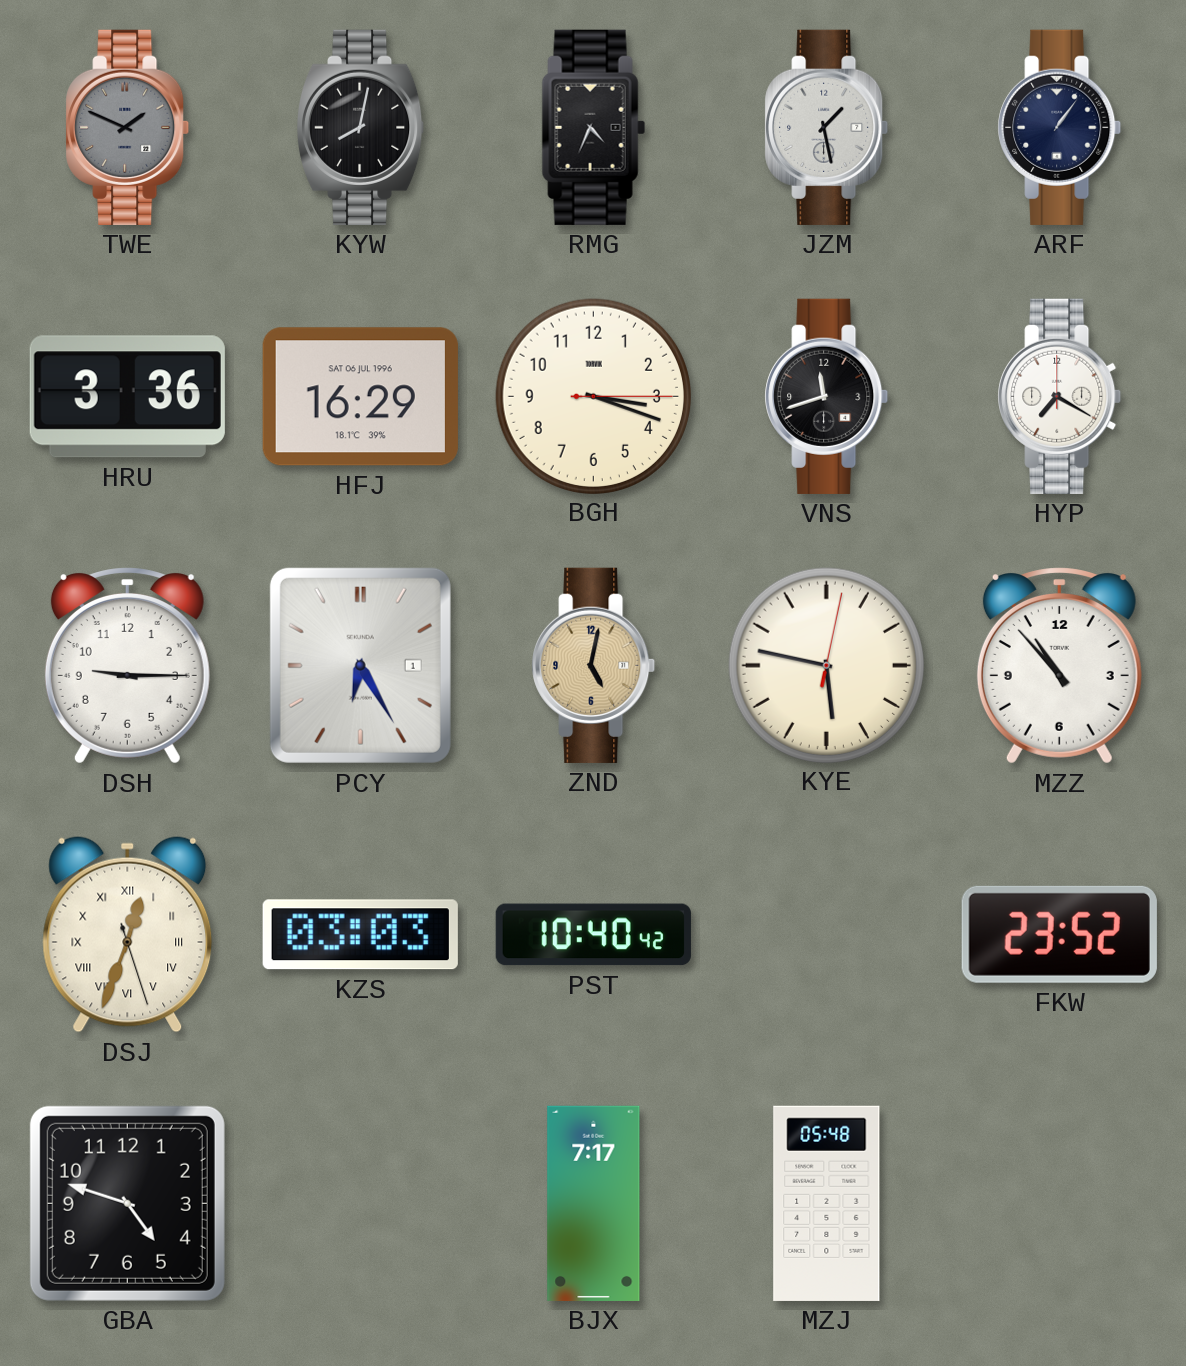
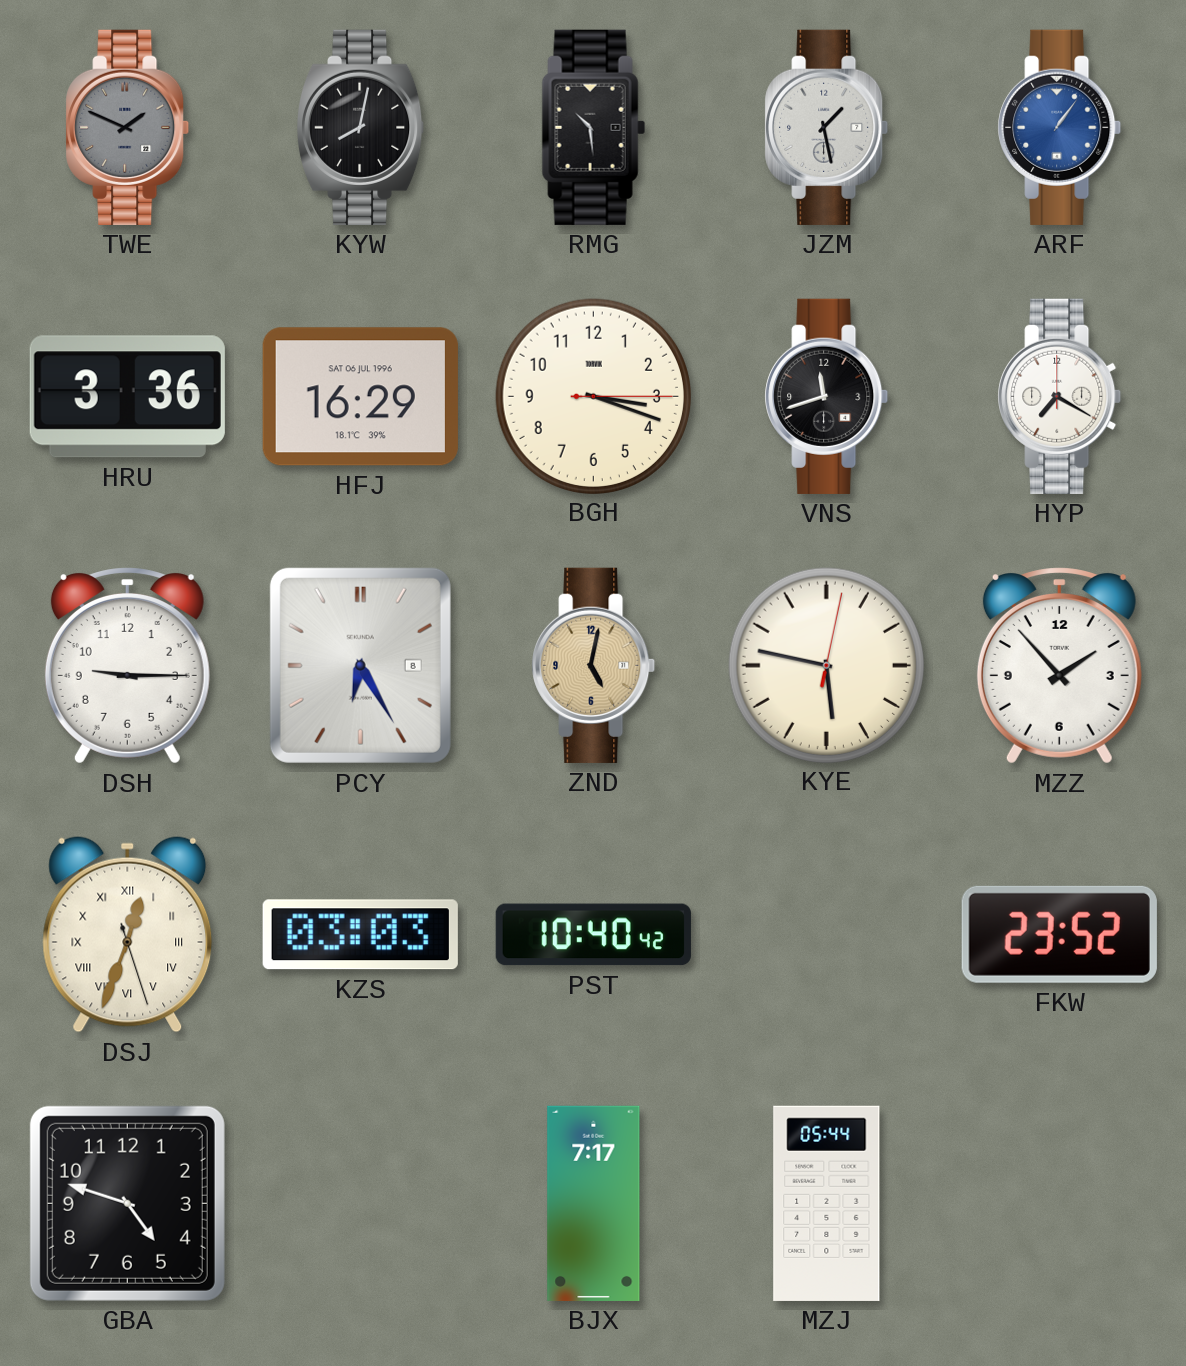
RMG: 4:34 -> 10:29 (593, 127)
ARF dial: navy -> blue (1060, 127)
PCY date: 1 -> 8 (360, 665)
MZZ: 10:53 -> 1:53 (1059, 666)
MZJ: 05:48 -> 05:44 (827, 1203)
